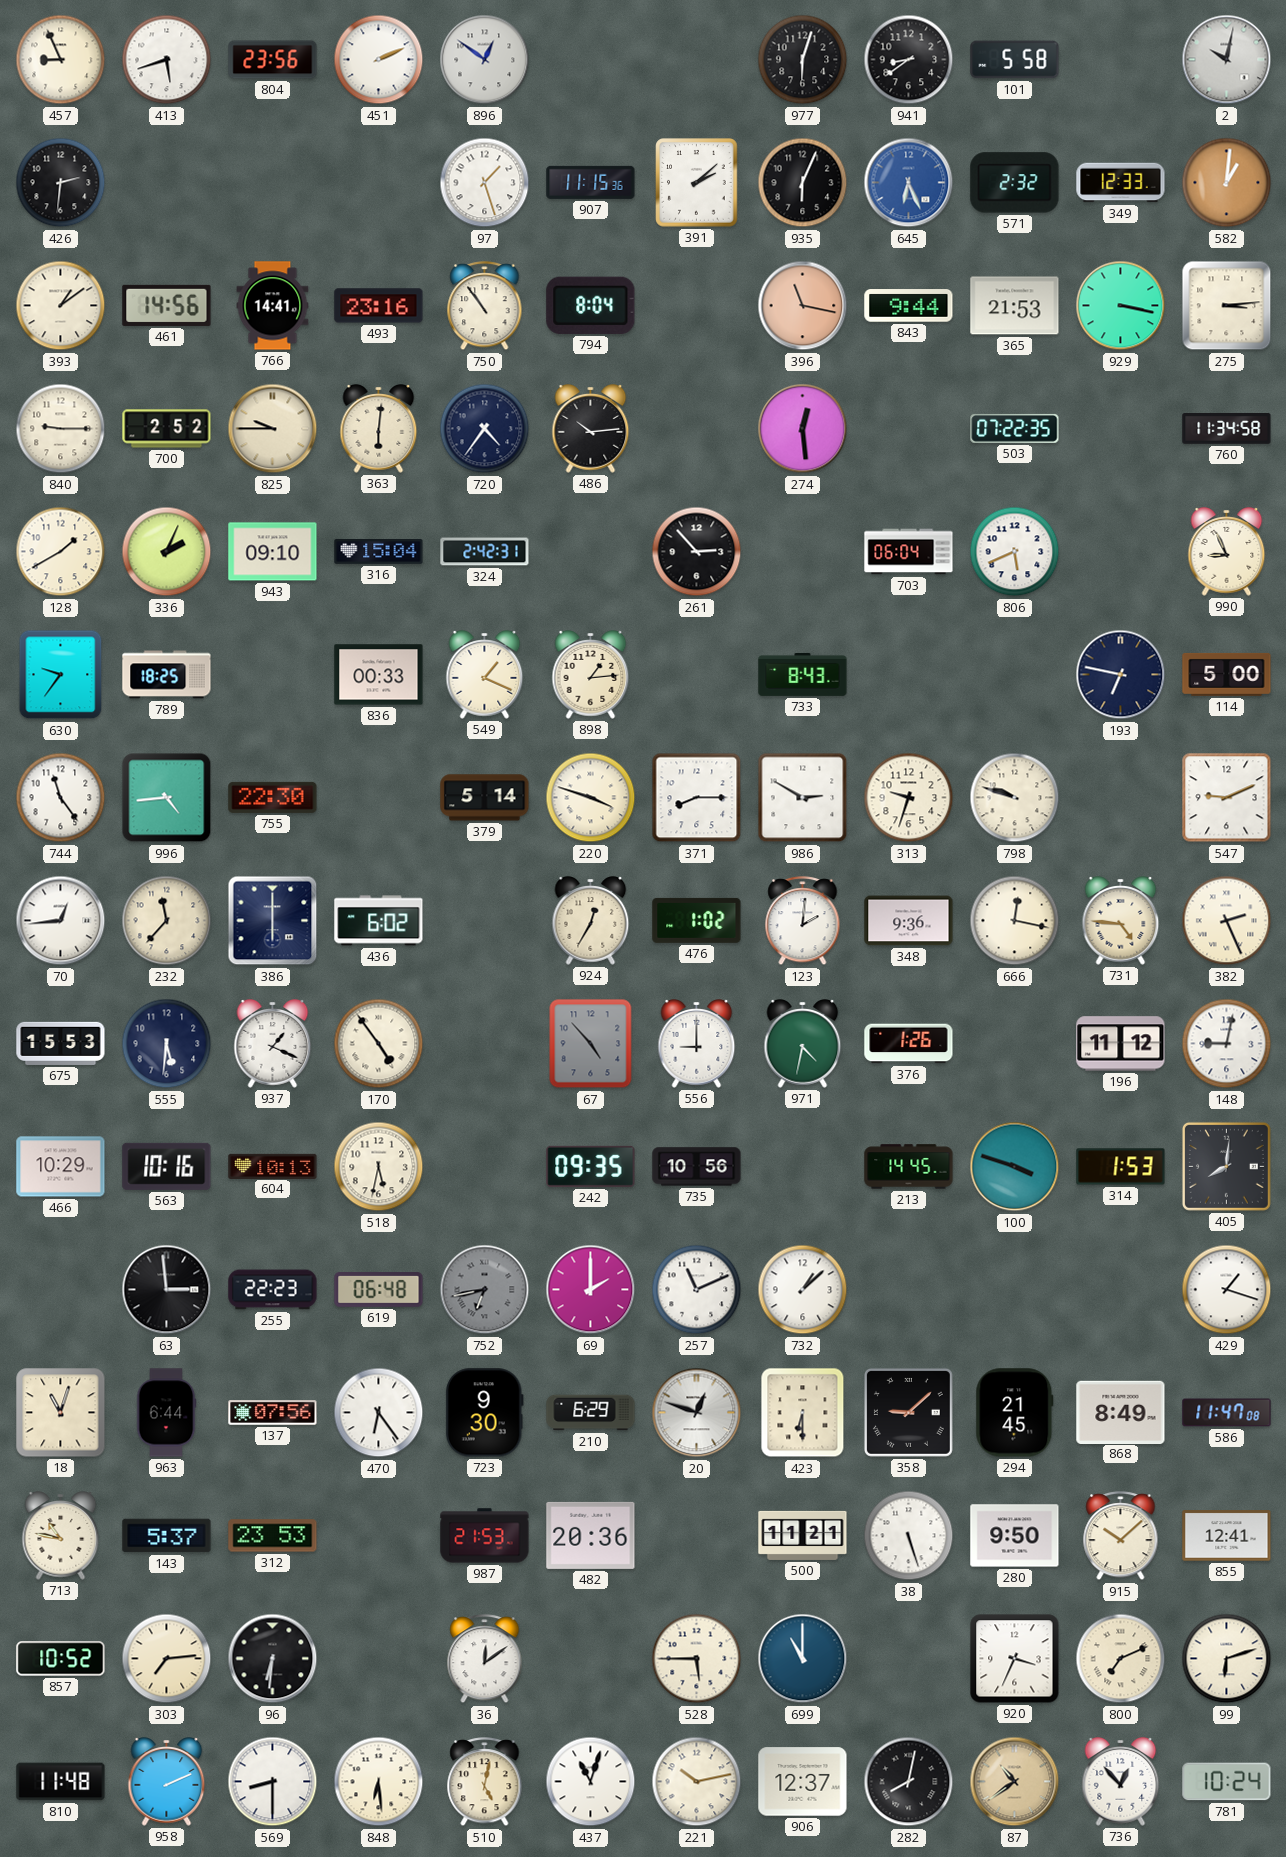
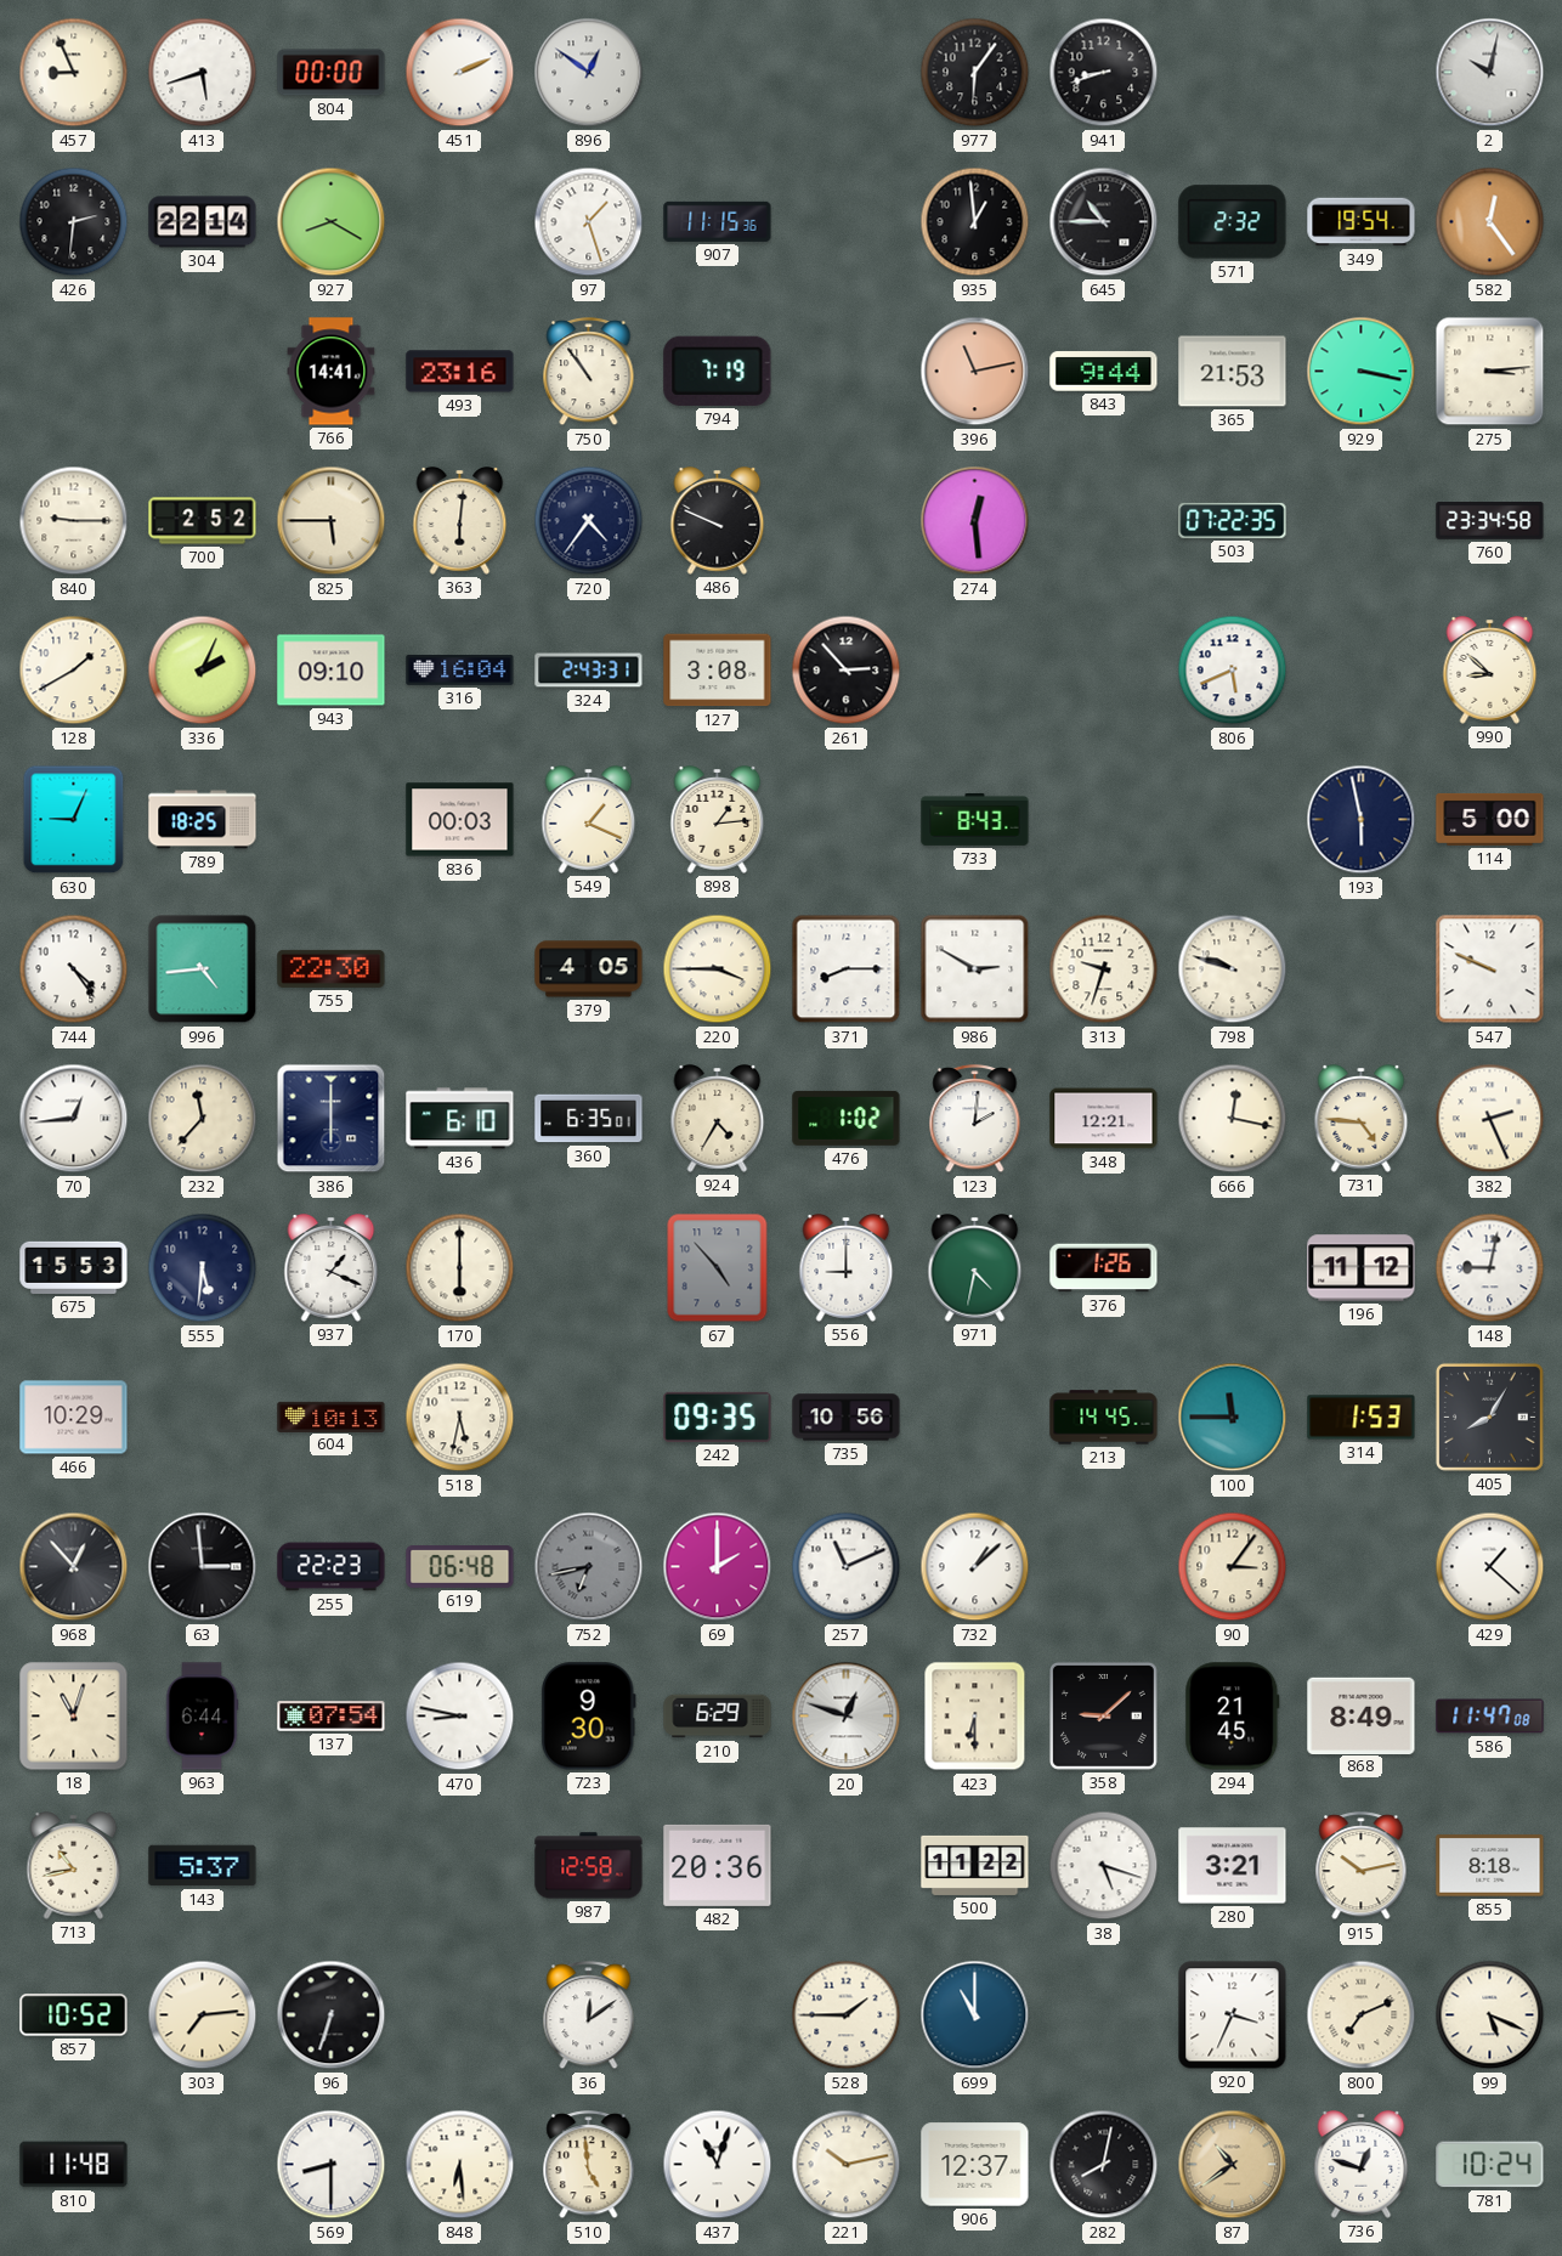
804: 23:56 -> 00:00 (332, 73)
977: 6:03 -> 6:06 (975, 73)
941: 8:39 -> 8:42 (1104, 73)
101: 5:58 -> none (1015, 60)
304: none -> 22:14 (203, 222)
927: none -> 8:20 (332, 222)
391: 2:08 -> none (697, 183)
935: 6:04 -> 12:59 (975, 222)
645: 6:26 -> 10:45 (1104, 222)
645 dial: blue -> black (1104, 222)
349: 12:33 -> 19:54 (1362, 222)
582: 1:01 -> 12:24 (1490, 222)
393: 1:09 -> none (61, 306)
461: 14:56 -> none (167, 305)
794: 8:04 -> 7:19 (718, 371)
396: 11:17 -> 11:13 (975, 372)
825: 9:45 -> 5:45 (332, 521)
486: 10:14 -> 9:49 (718, 521)
760: 11:34 -> 23:34 (1490, 521)
316: 15:04 -> 16:04 (460, 671)
324: 2:42 -> 2:43 (589, 671)
127: none -> 3:08 (718, 671)
703: 06:04 -> none (909, 552)
990: 8:56 -> 8:52 (1490, 671)
630: 9:36 -> 9:04 (74, 820)
836: 00:33 -> 00:03 (460, 820)
193: 6:47 -> 5:58 (1362, 820)
744: 11:24 -> 4:24 (74, 969)
379: 5:14 -> 4:05 (589, 969)
220: 3:48 -> 3:45 (718, 969)
547: 9:11 -> 9:49 (1490, 969)
436: 6:02 -> 6:10 (460, 1119)
360: none -> 6:35 (589, 1119)
924: 12:35 -> 4:35 (718, 1119)
348: 9:36 -> 12:21 (1104, 1119)
170: 4:54 -> 6:00 (460, 1268)
563: 10:16 -> none (167, 1166)
100: 3:48 -> 11:45 (1233, 1418)
405: 8:01 -> 8:05 (1489, 1417)
968: none -> 12:53 (74, 1567)
90: none -> 3:06 (1233, 1567)
429: 1:18 -> 1:22 (1490, 1567)
137: 07:56 -> 07:54 (332, 1717)
470: 6:24 -> 8:47 (460, 1717)
713: 10:47 -> 10:43 (74, 1866)
312: 23:53 -> none (273, 1536)
987: 21:53 -> 12:58 (589, 1866)
500: 11:21 -> 11:22 (975, 1865)
38: 5:27 -> 5:18 (1104, 1866)
280: 9:50 -> 3:21 (1233, 1866)
915: 10:08 -> 10:13 (1362, 1866)
855: 12:41 -> 8:18 (1490, 1866)
96: 6:31 -> 6:33 (332, 2015)
528: 5:45 -> 1:45 (847, 2015)
99: 6:12 -> 5:19 (1490, 2015)
958: 2:11 -> none (167, 1782)
510: 5:02 -> 4:59 (589, 2165)
736: 12:53 -> 12:48 (1362, 2165)
